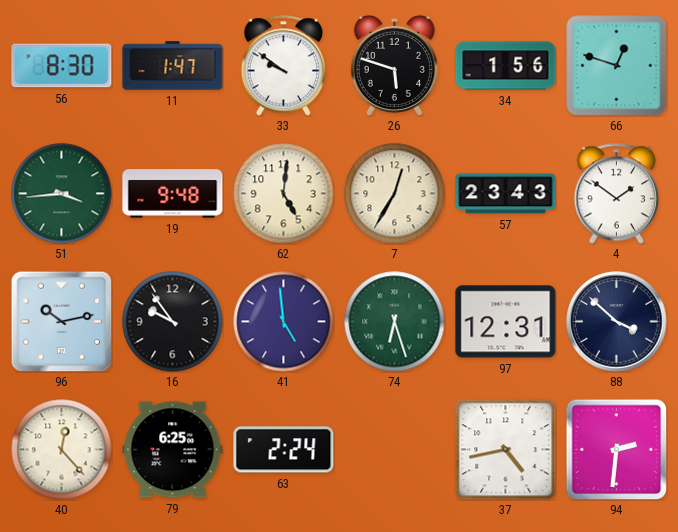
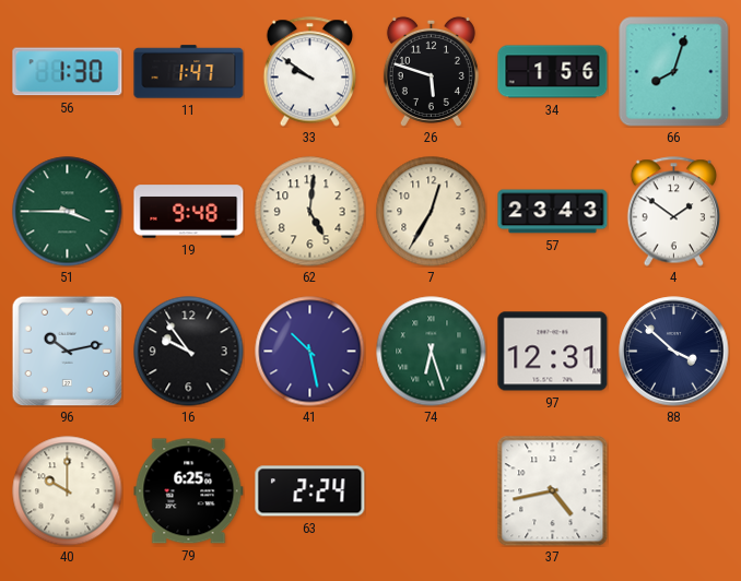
56: 8:30 -> 1:30 (68, 72)
66: 12:48 -> 8:03 (673, 71)
51: 3:44 -> 3:45 (68, 212)
41: 4:59 -> 10:28 (310, 352)
40: 12:23 -> 10:00 (68, 491)
94: 2:31 -> none (616, 449)
